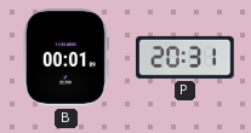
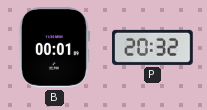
P: 20:31 -> 20:32 (153, 47)
